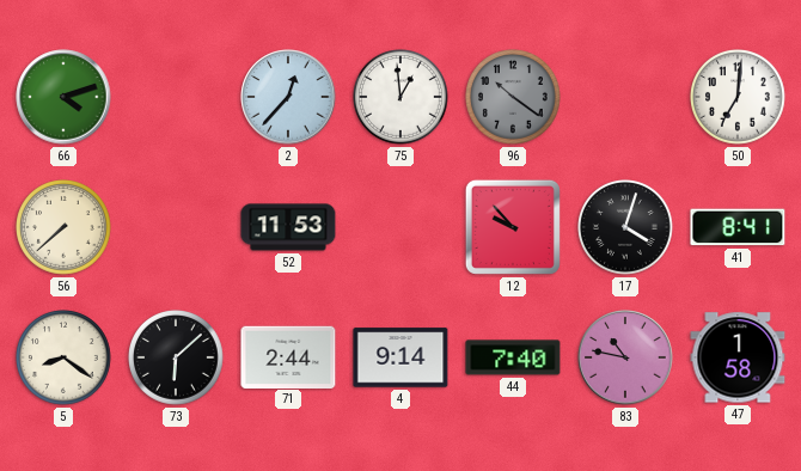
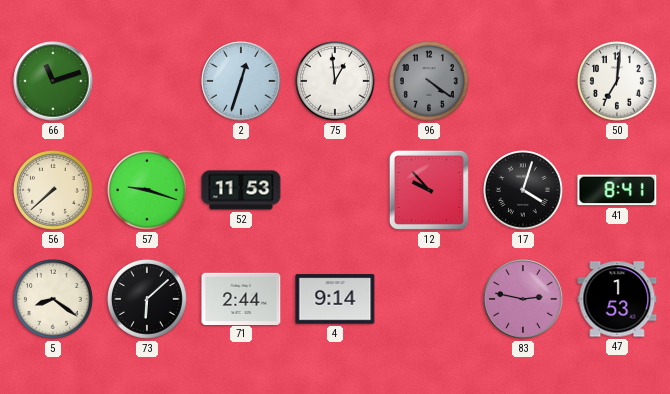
66: 4:12 -> 11:12 (53, 81)
2: 12:37 -> 12:33 (241, 81)
96: 10:21 -> 4:21 (430, 82)
57: none -> 9:18 (148, 191)
44: 7:40 -> none (513, 357)
83: 10:47 -> 2:47 (523, 299)
47: 1:58 -> 1:53 (617, 299)
